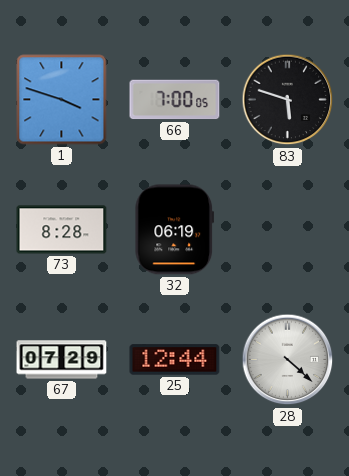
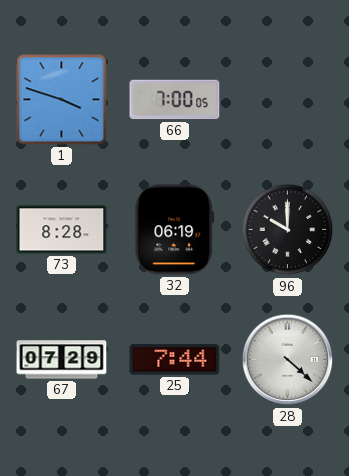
83: 5:48 -> none (288, 100)
96: none -> 10:00 (288, 230)
25: 12:44 -> 7:44 (175, 360)
